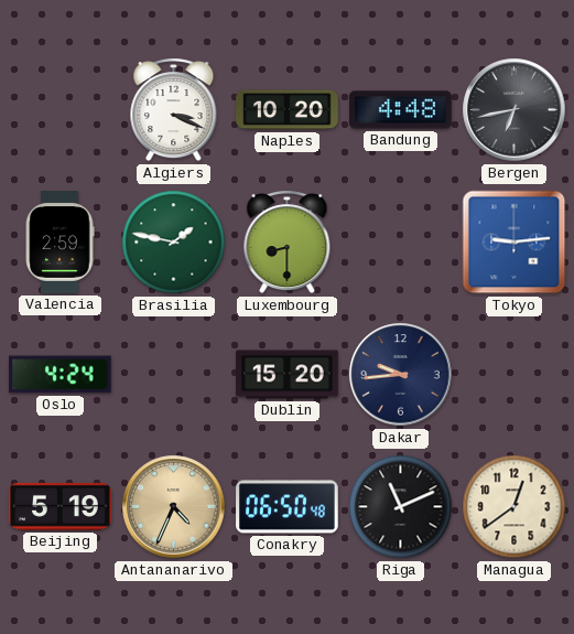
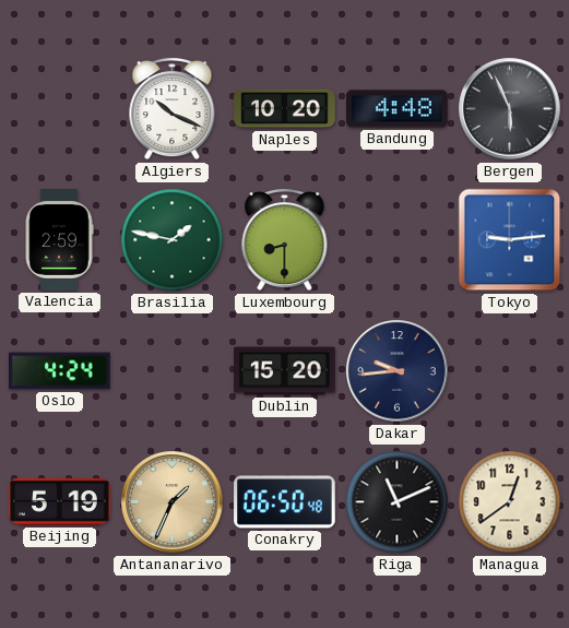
Algiers: 3:19 -> 10:19 (173, 109)
Bergen: 6:43 -> 5:56 (510, 109)
Antananarivo: 4:34 -> 1:34 (173, 502)
